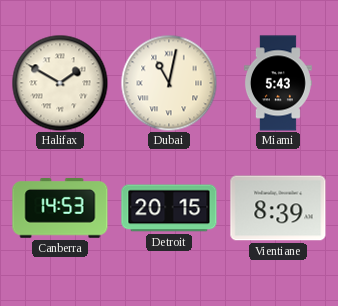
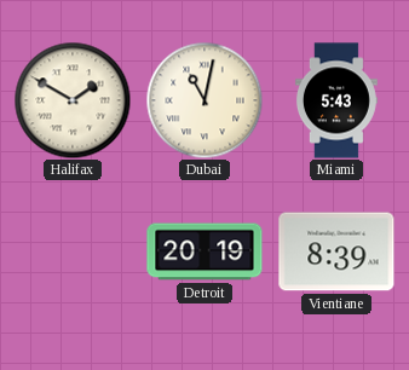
Canberra: 14:53 -> none (60, 208)
Detroit: 20:15 -> 20:19 (204, 252)
